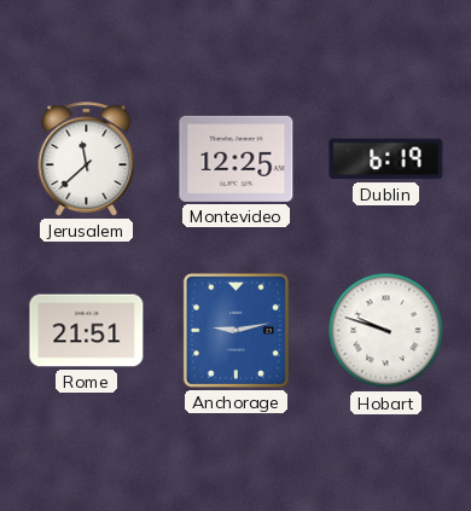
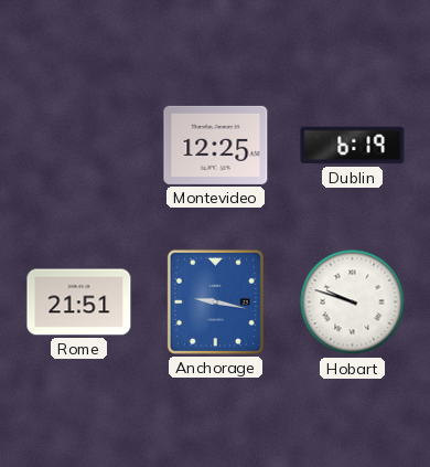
Jerusalem: 11:38 -> none (87, 159)
Anchorage: 9:13 -> 9:17 (215, 301)
